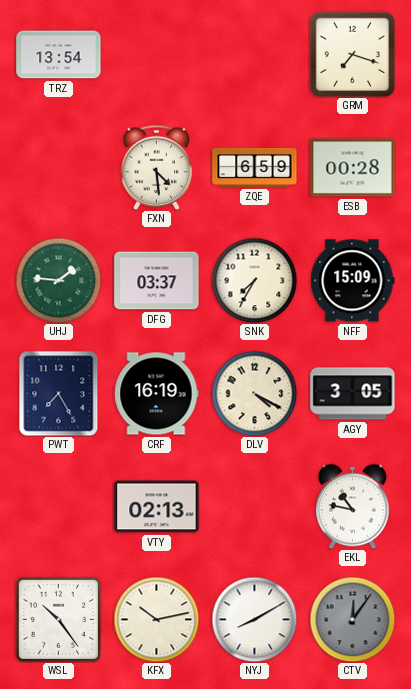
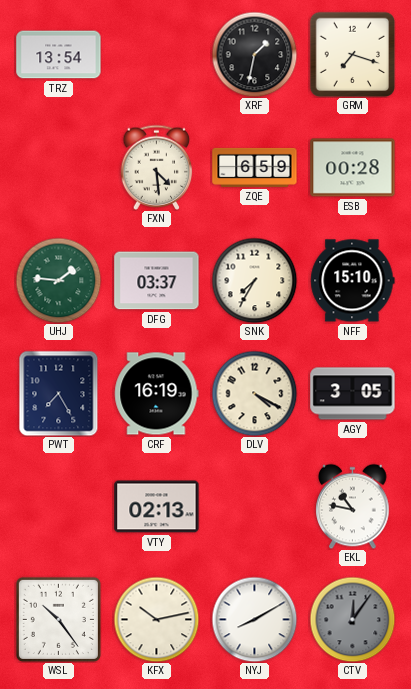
XRF: none -> 1:32 (254, 54)
NFF: 15:09 -> 15:10 (353, 281)
